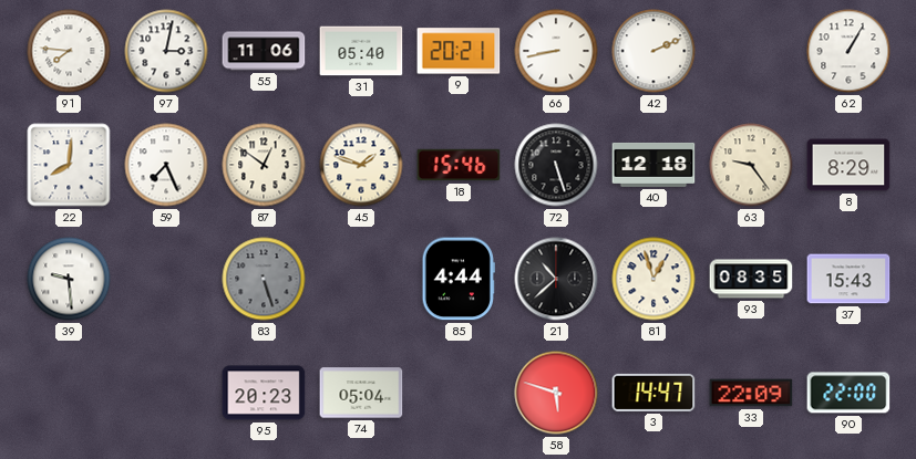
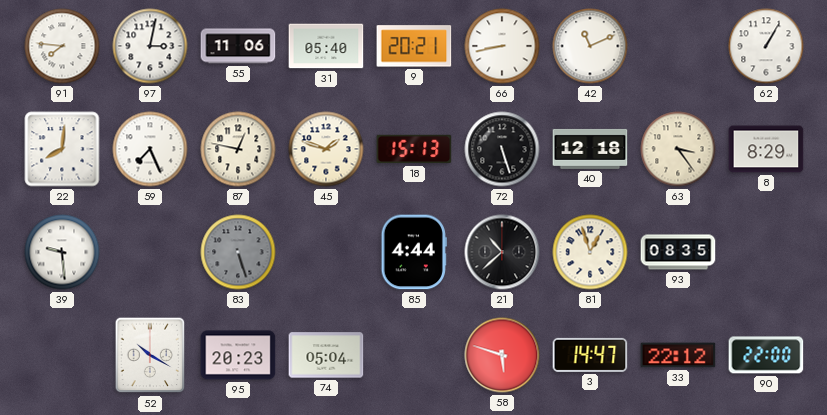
42: 2:11 -> 11:11 (590, 46)
87: 12:51 -> 12:47 (238, 149)
18: 15:46 -> 15:13 (414, 149)
63: 9:24 -> 3:24 (678, 149)
37: 15:43 -> none (848, 279)
52: none -> 10:20 (150, 355)
33: 22:09 -> 22:12 (678, 355)
